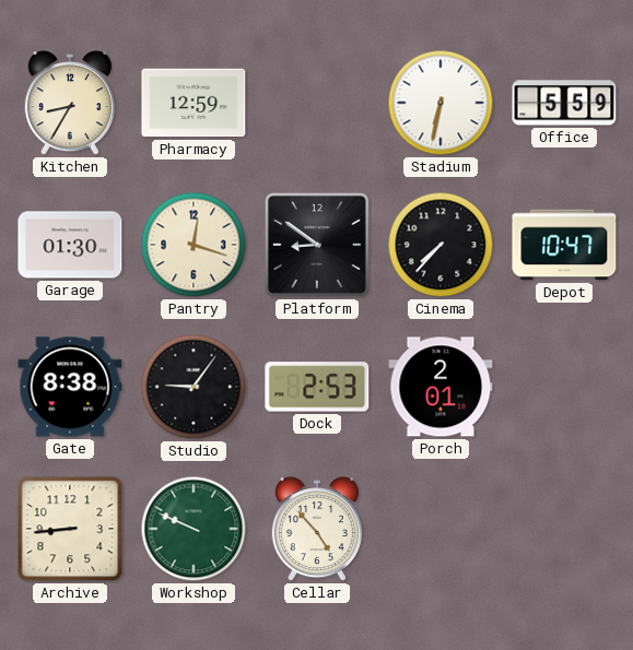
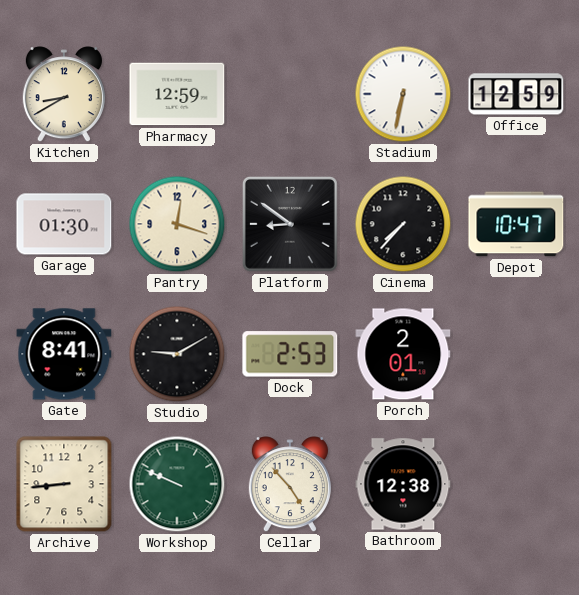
Kitchen: 8:35 -> 8:40 (64, 95)
Office: 5:59 -> 12:59 (516, 94)
Gate: 8:38 -> 8:41 (64, 354)
Studio: 9:06 -> 9:10 (177, 354)
Bathroom: none -> 12:38 (403, 484)
